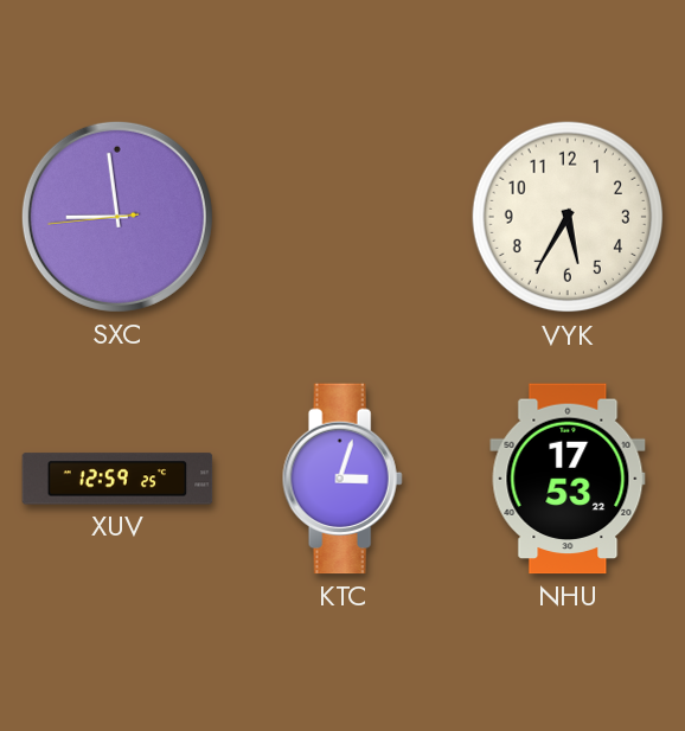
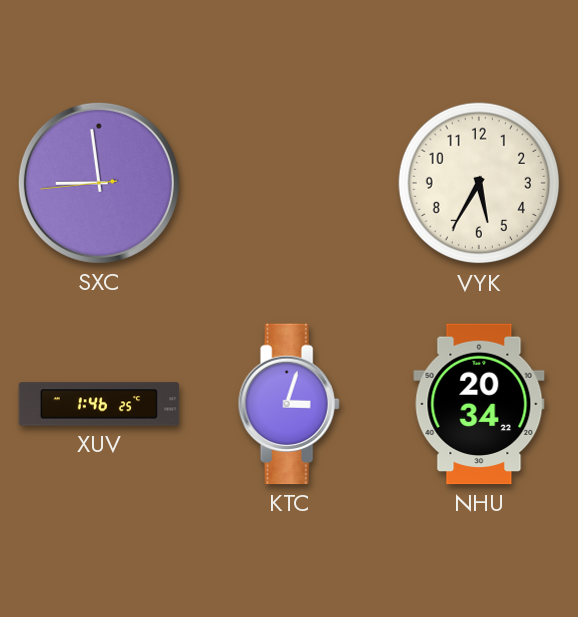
XUV: 12:59 -> 1:46 (99, 404)
NHU: 17:53 -> 20:34 (479, 404)
